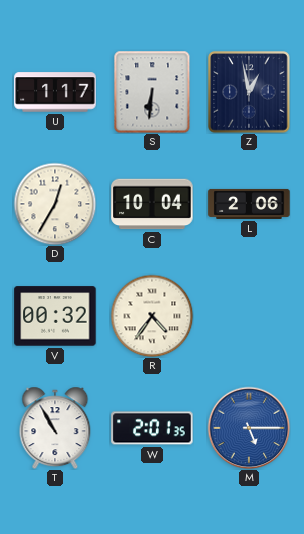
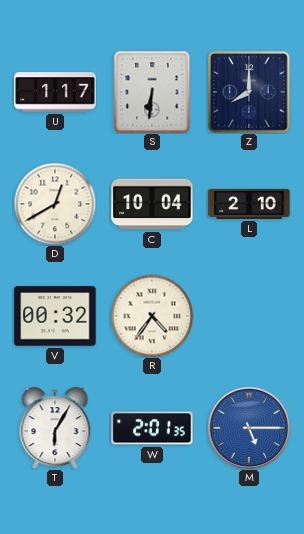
Z: 12:58 -> 8:00 (249, 92)
D: 12:35 -> 12:40 (55, 204)
L: 2:06 -> 2:10 (249, 204)
T: 10:55 -> 6:05 (55, 428)
